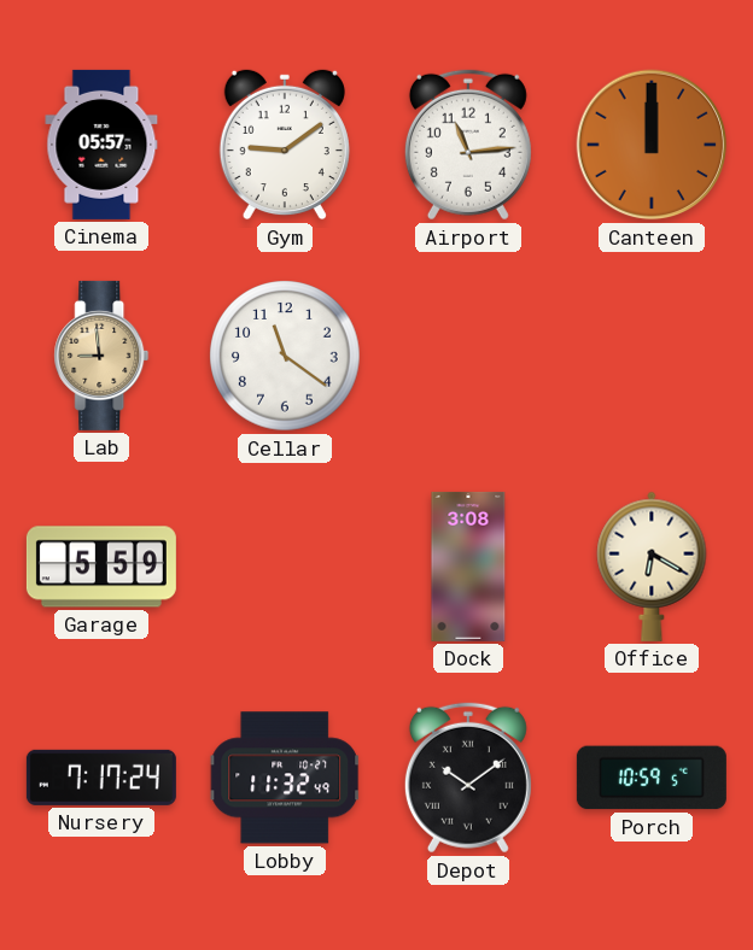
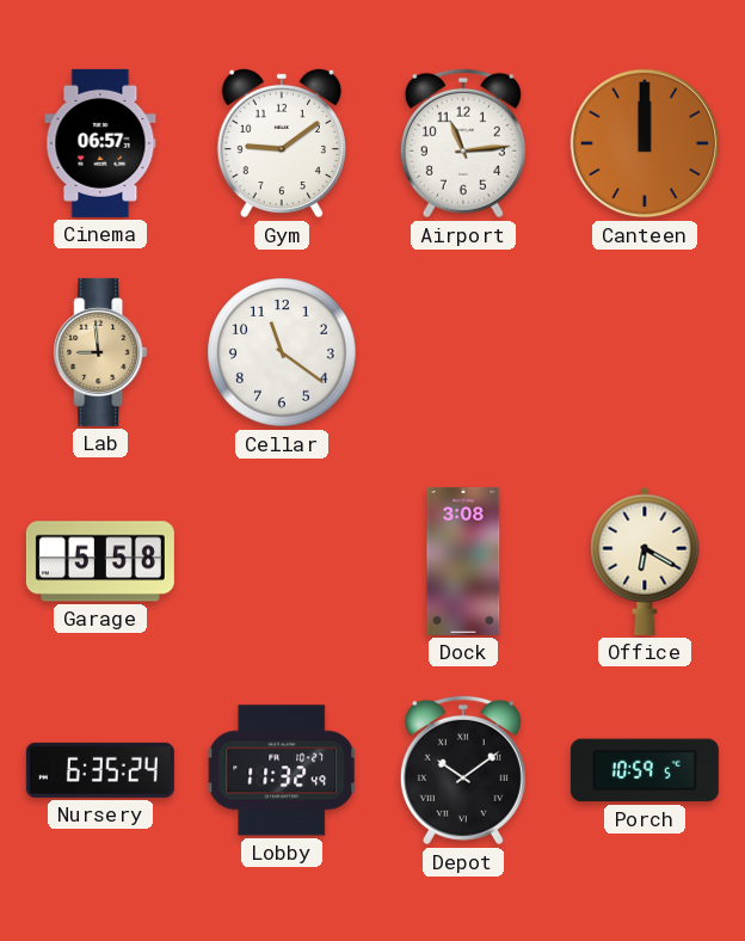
Cinema: 05:57 -> 06:57 (100, 143)
Garage: 5:59 -> 5:58 (100, 561)
Nursery: 7:17 -> 6:35 (100, 770)
